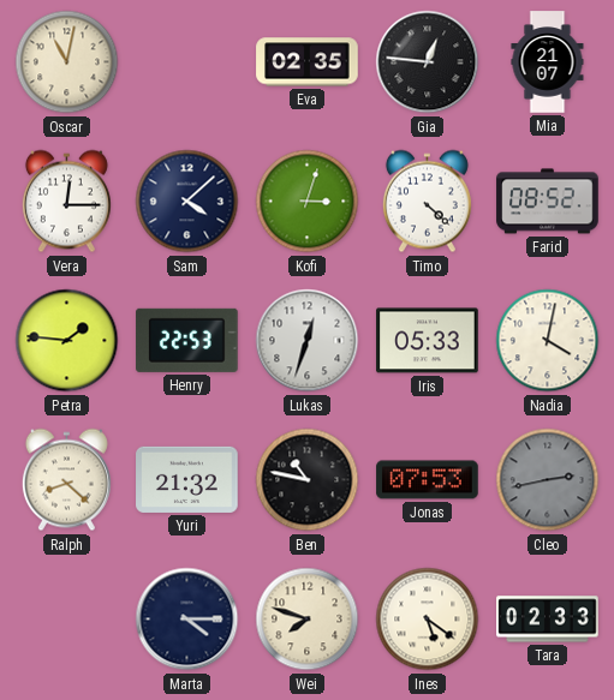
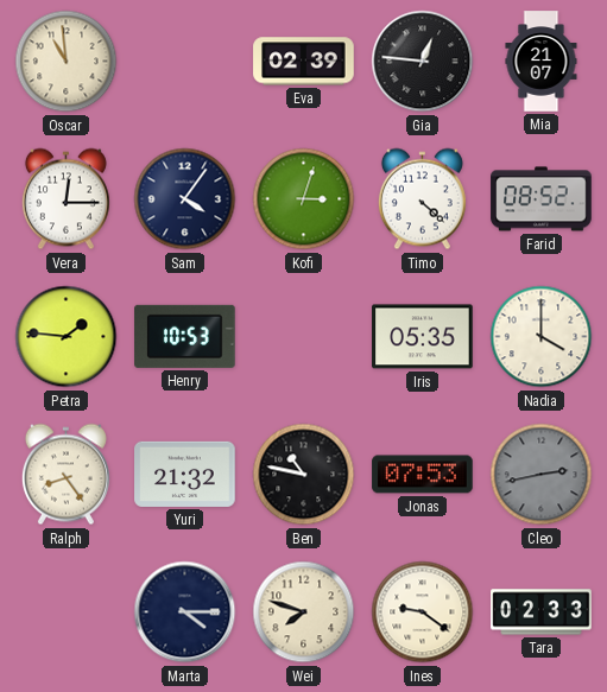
Oscar: 11:02 -> 10:59 (67, 62)
Eva: 02:35 -> 02:39 (304, 62)
Sam: 4:08 -> 4:06 (185, 199)
Henry: 22:53 -> 10:53 (185, 336)
Lukas: 12:33 -> none (308, 341)
Iris: 05:33 -> 05:35 (423, 337)
Nadia: 4:02 -> 4:00 (542, 337)
Ralph: 8:22 -> 8:24 (65, 475)
Ines: 5:21 -> 9:21 (423, 612)
